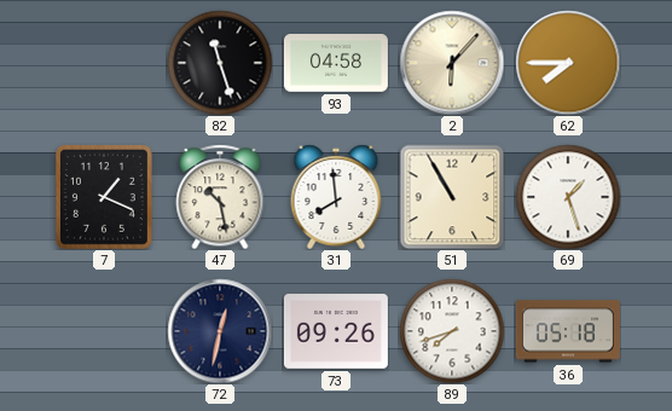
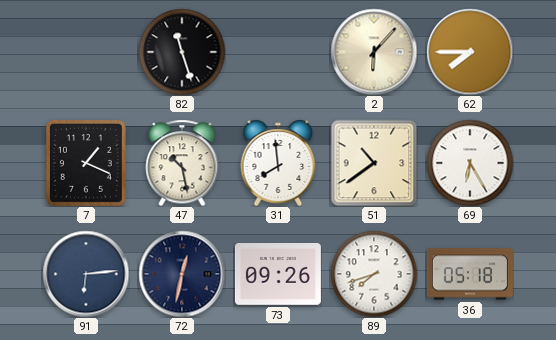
93: 04:58 -> none (336, 63)
51: 10:55 -> 10:39 (374, 163)
69: 1:27 -> 6:25 (470, 163)
91: none -> 6:14 (86, 274)
